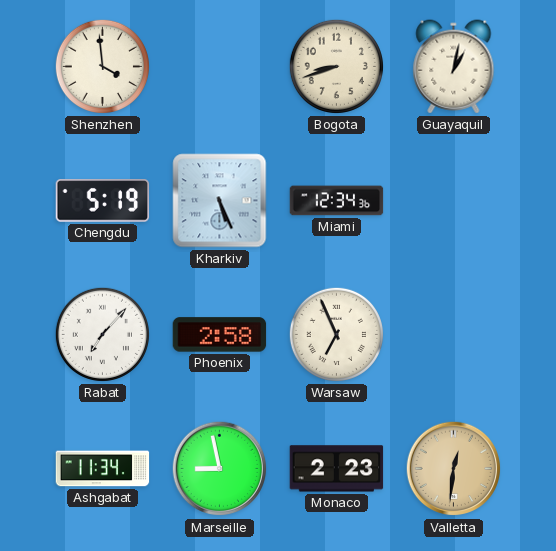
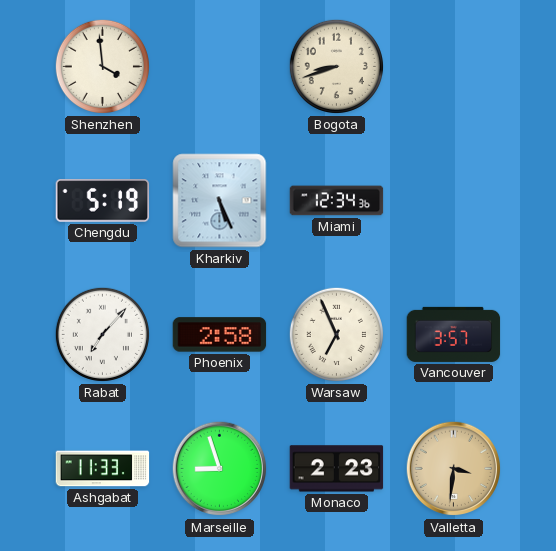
Guayaquil: 1:02 -> none (454, 67)
Vancouver: none -> 3:57 (454, 334)
Ashgabat: 11:34 -> 11:33 (103, 469)
Marseille: 8:58 -> 8:57 (220, 469)
Valletta: 12:31 -> 3:31 (454, 469)
